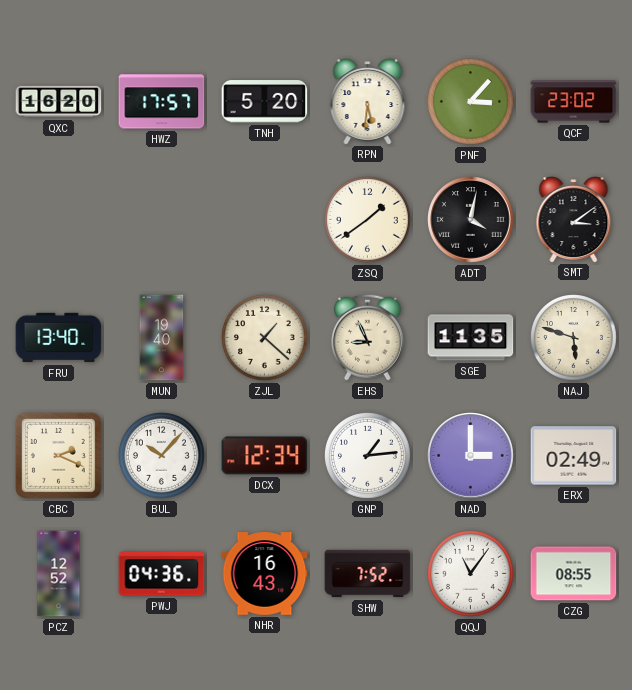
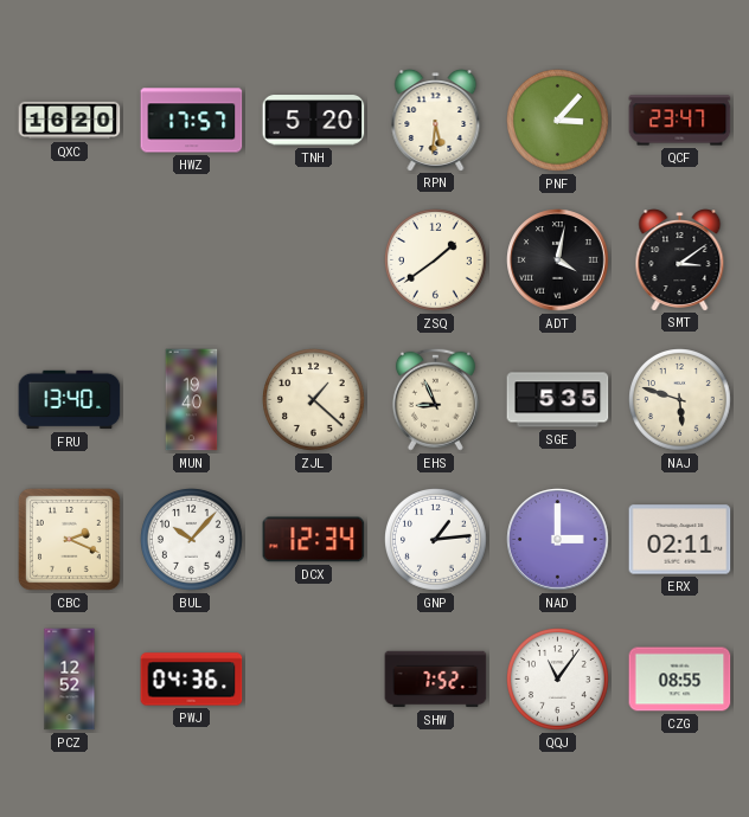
QCF: 23:02 -> 23:47 (680, 121)
SGE: 11:35 -> 5:35 (558, 400)
ERX: 02:49 -> 02:11 (680, 540)
NHR: 16:43 -> none (265, 574)
